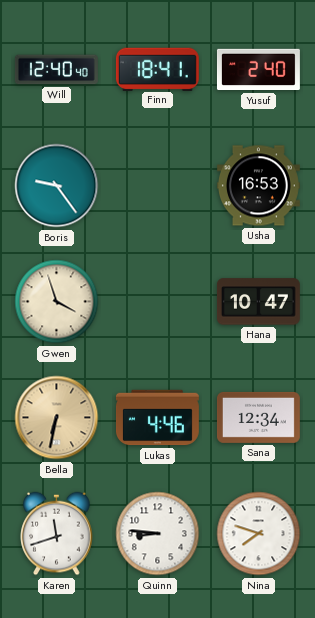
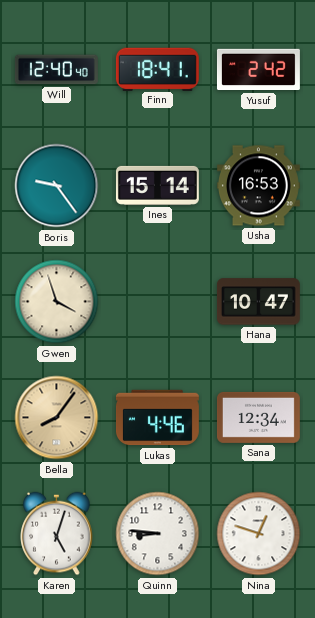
Yusuf: 2:40 -> 2:42 (258, 70)
Ines: none -> 15:14 (157, 185)
Bella: 6:32 -> 8:06 (57, 418)
Karen: 11:42 -> 5:03 (57, 534)
Nina: 7:48 -> 12:48 (259, 534)
